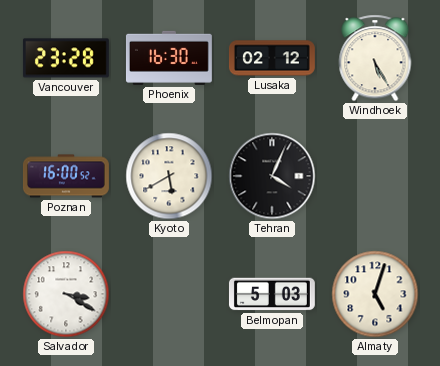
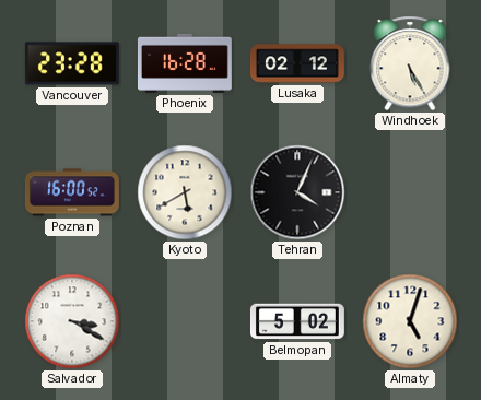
Phoenix: 16:30 -> 16:28 (185, 63)
Belmopan: 5:03 -> 5:02 (297, 321)
